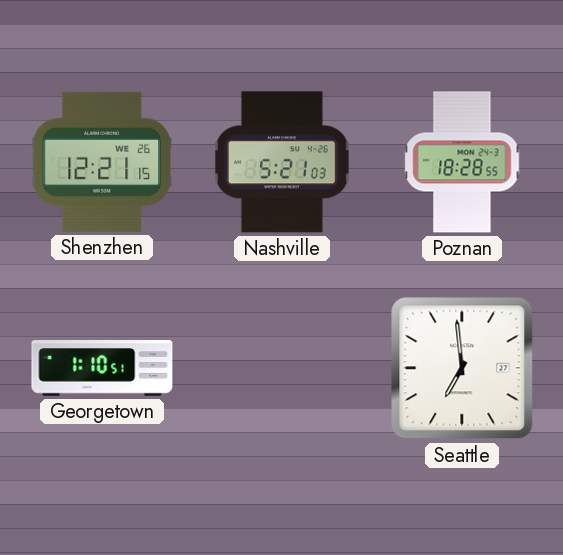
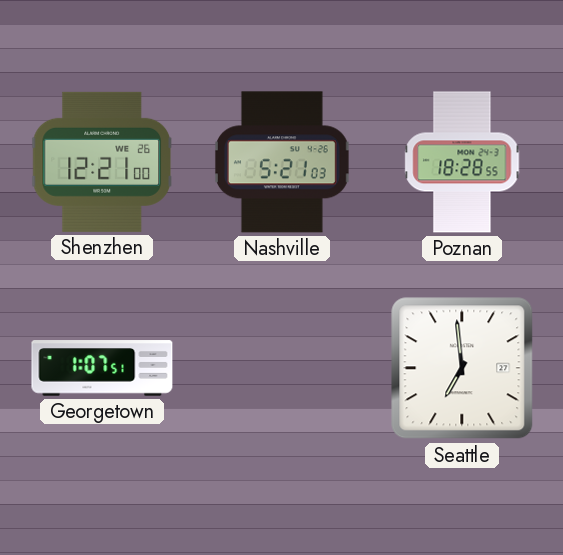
Shenzhen: 12:21:15 -> 12:21:00 (101, 162)
Georgetown: 1:10 -> 1:07 (102, 368)
